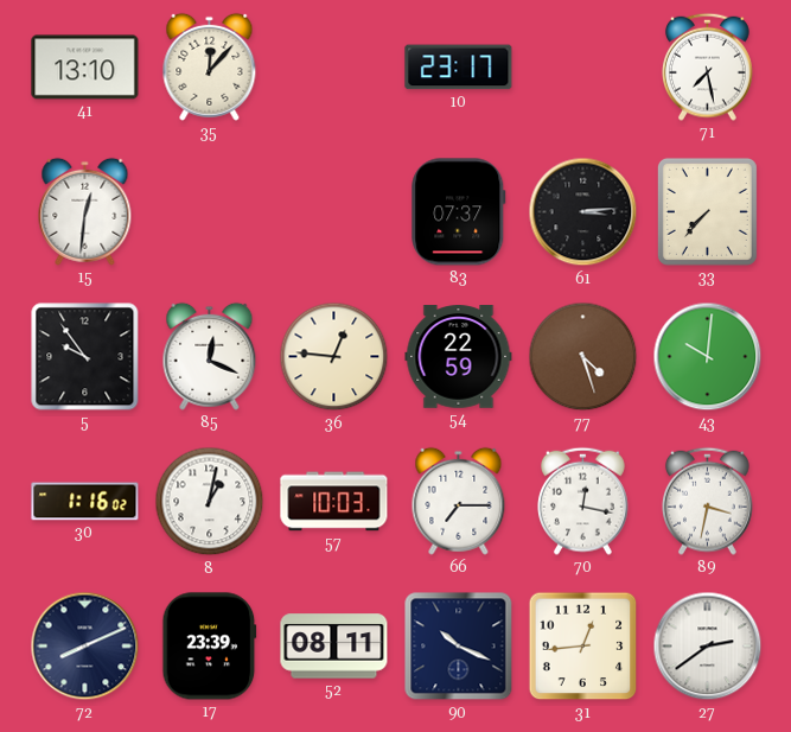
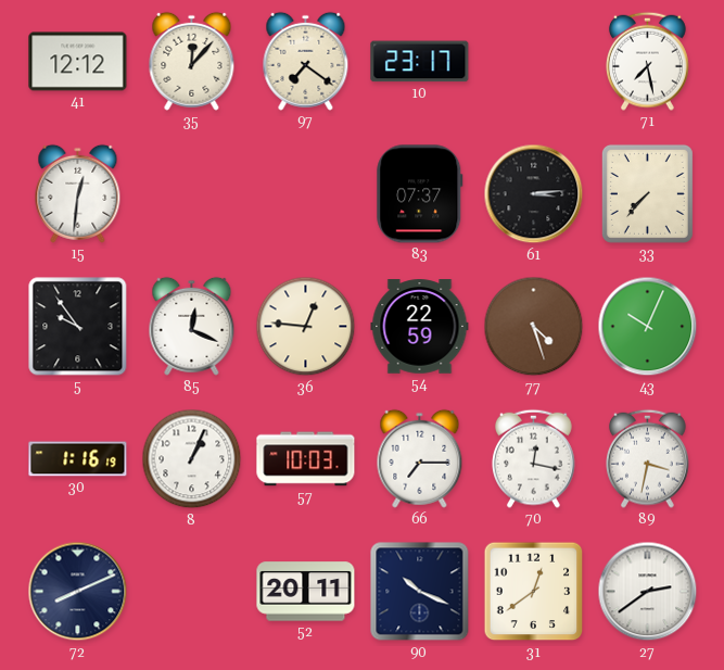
41: 13:10 -> 12:12 (78, 62)
97: none -> 7:21 (306, 61)
43: 10:01 -> 10:04 (648, 327)
30: 1:16:02 -> 1:16:19 (78, 459)
8: 1:02 -> 1:04 (192, 459)
17: 23:39 -> none (210, 647)
52: 08:11 -> 20:11 (306, 592)
31: 12:44 -> 12:39 (534, 592)
